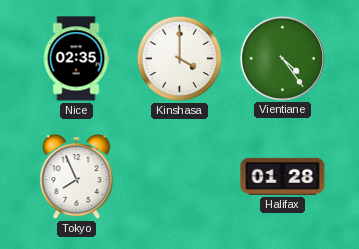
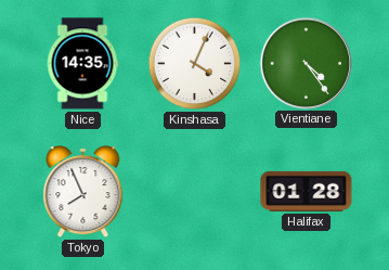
Nice: 02:35 -> 14:35 (82, 64)
Kinshasa: 4:00 -> 4:04 (195, 64)
